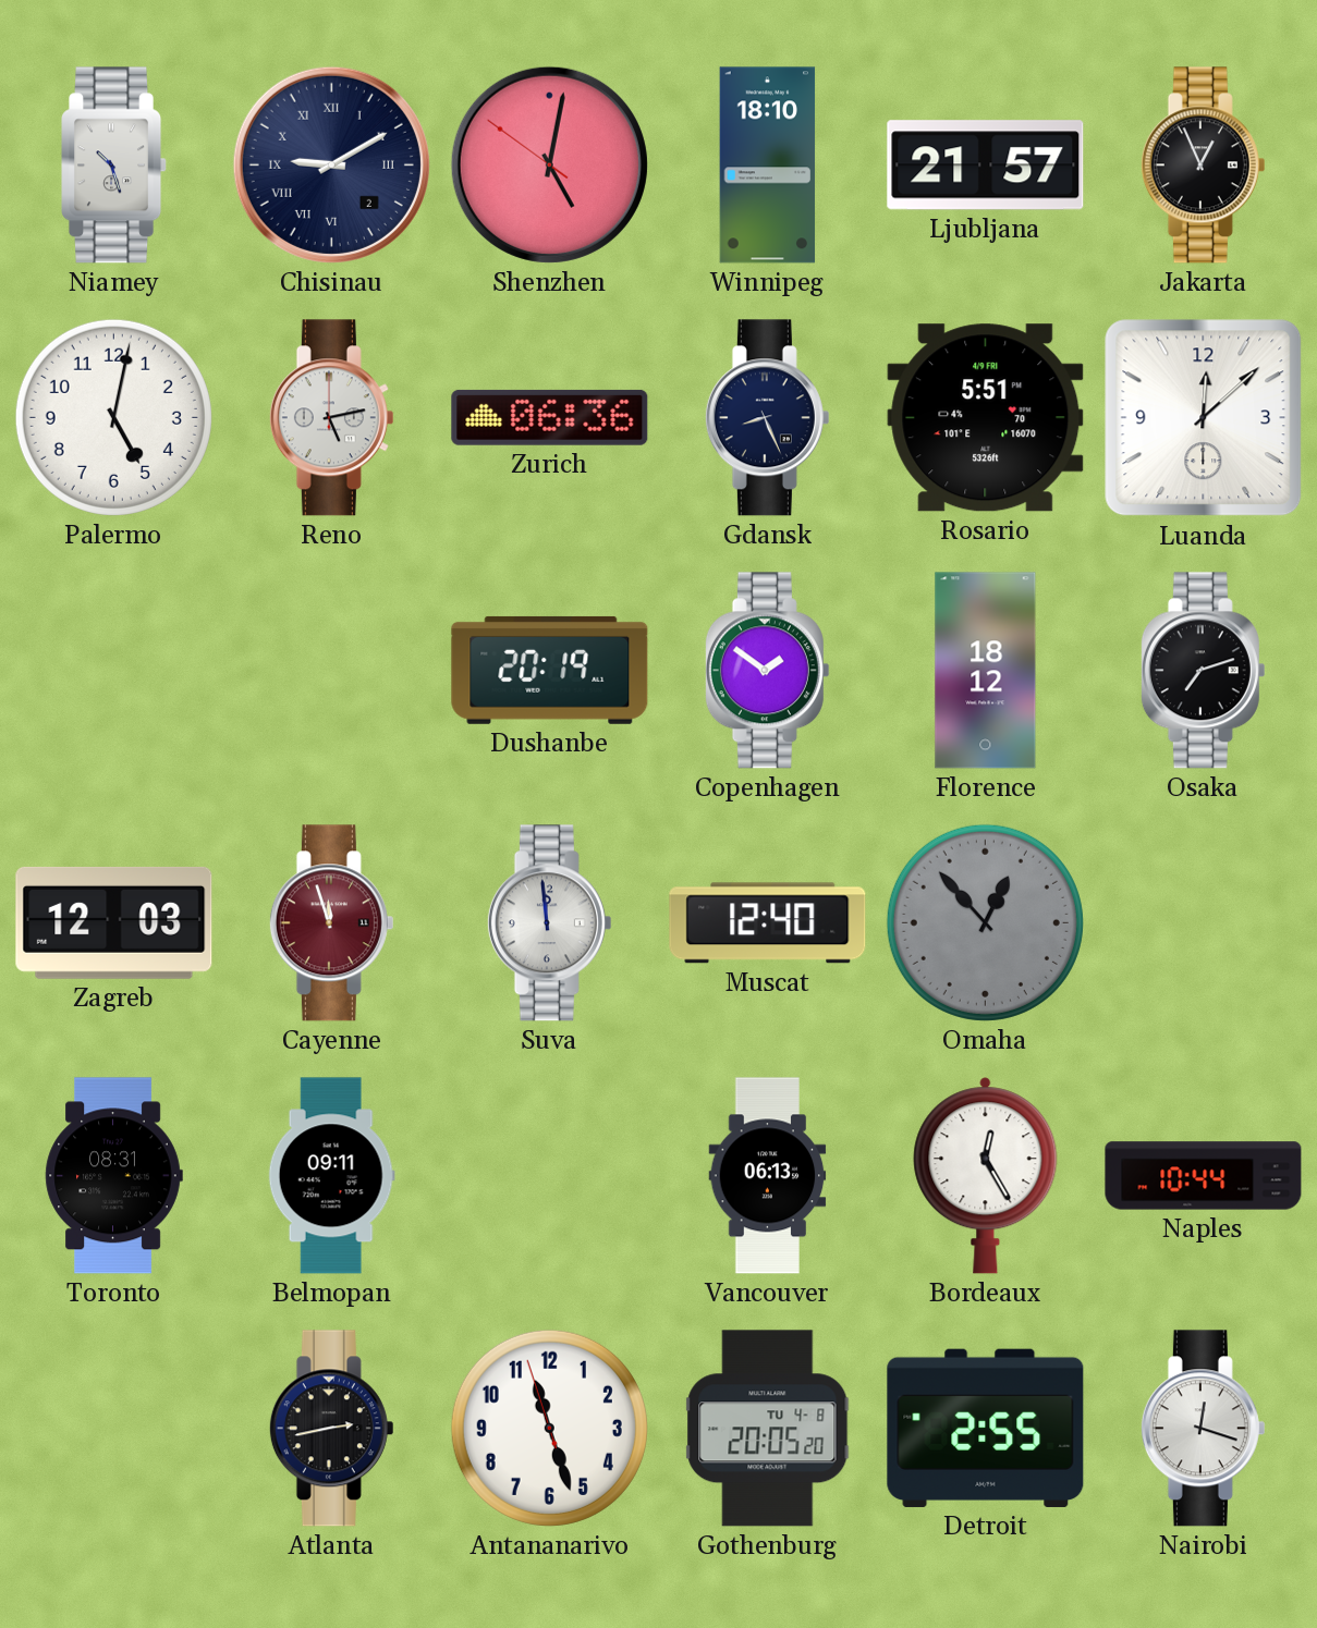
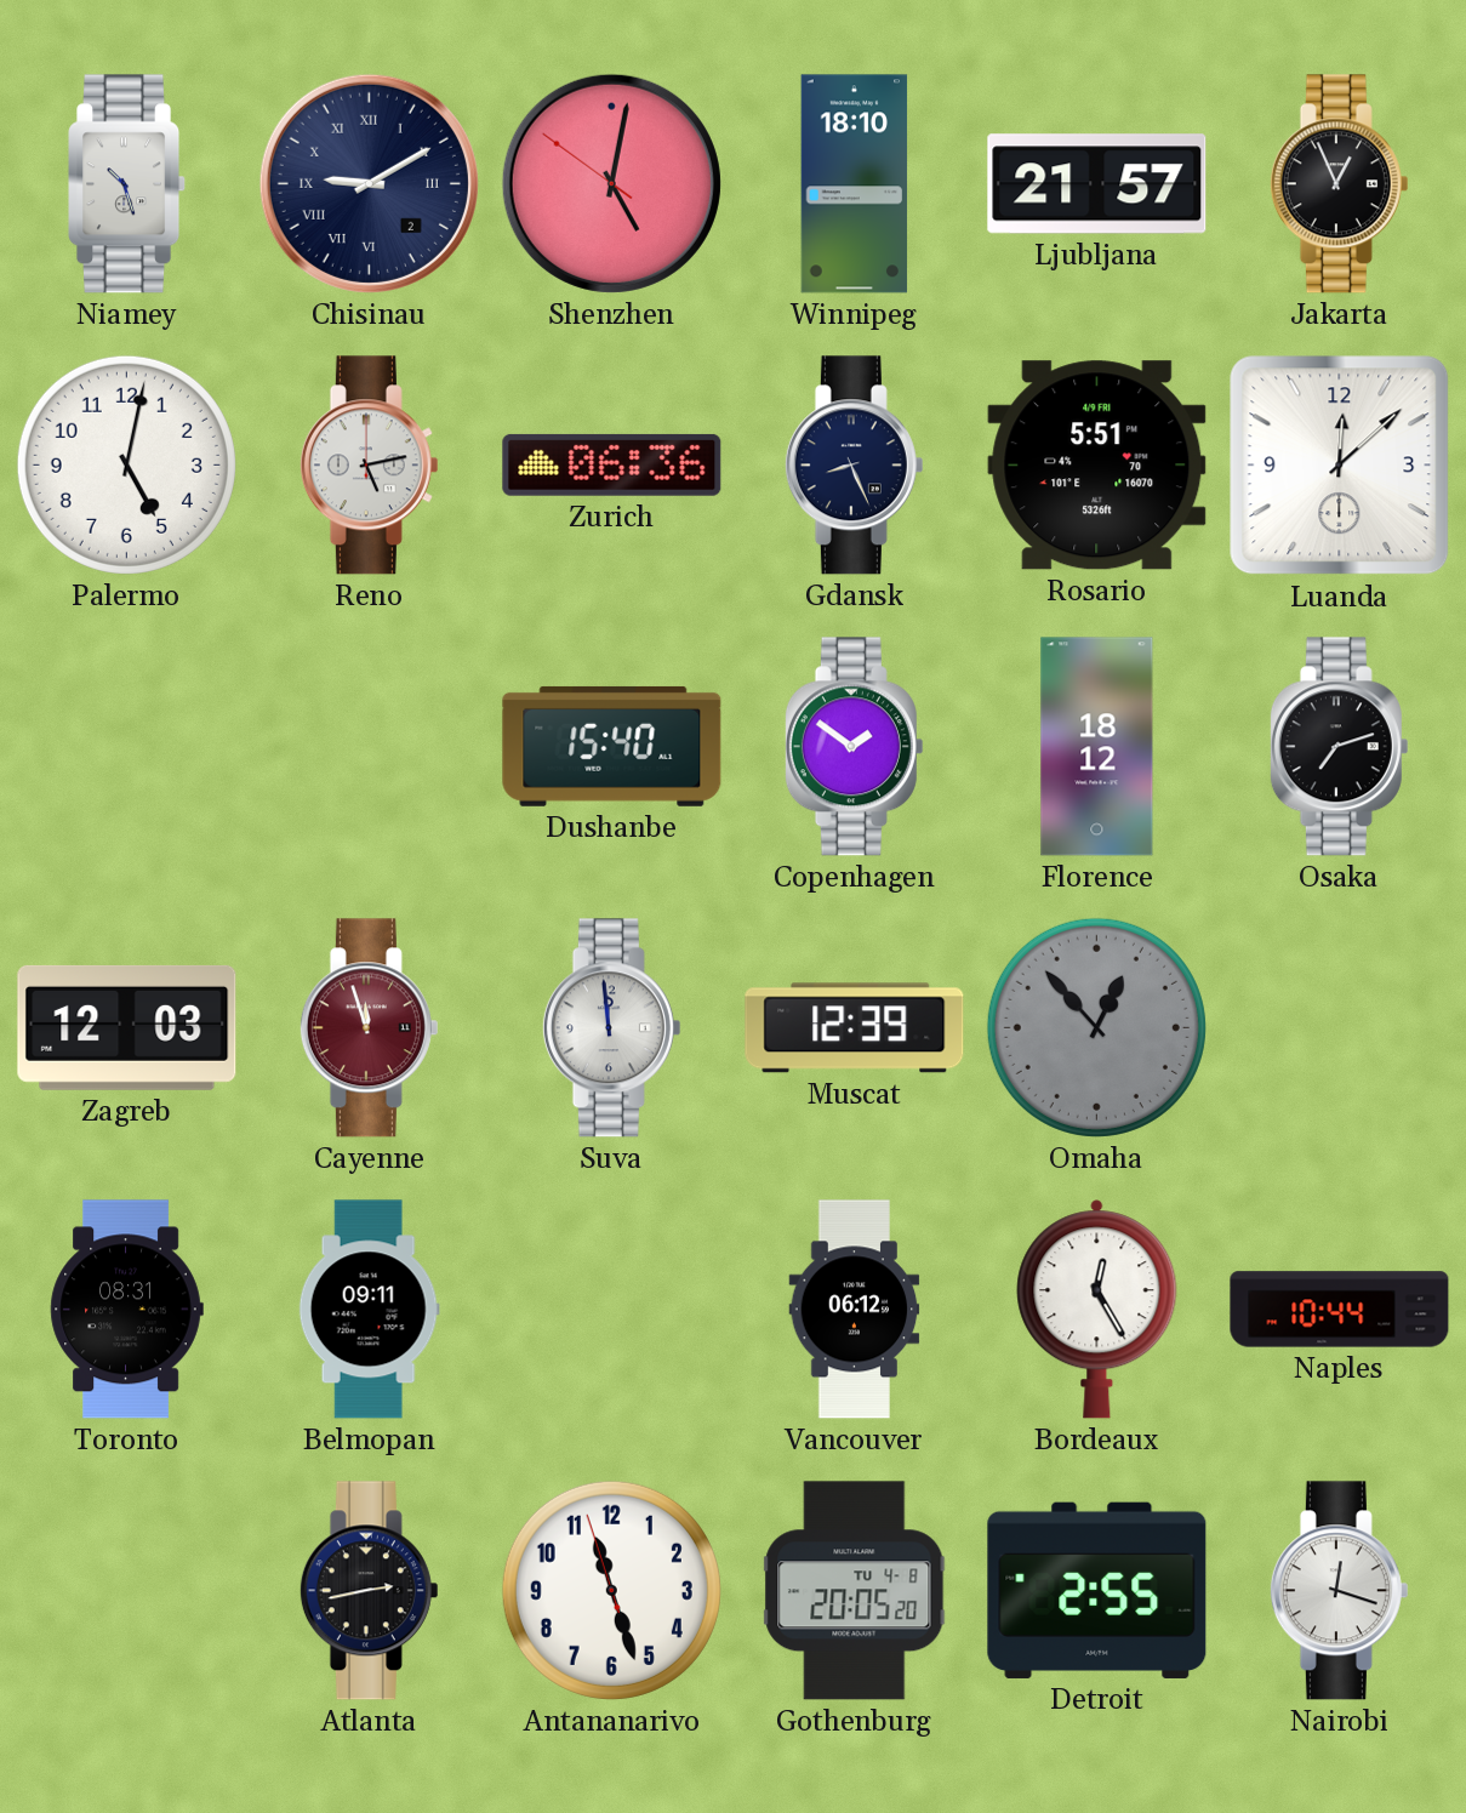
Dushanbe: 20:19 -> 15:40 (612, 746)
Muscat: 12:40 -> 12:39 (855, 1028)
Vancouver: 06:13 -> 06:12 (855, 1310)
